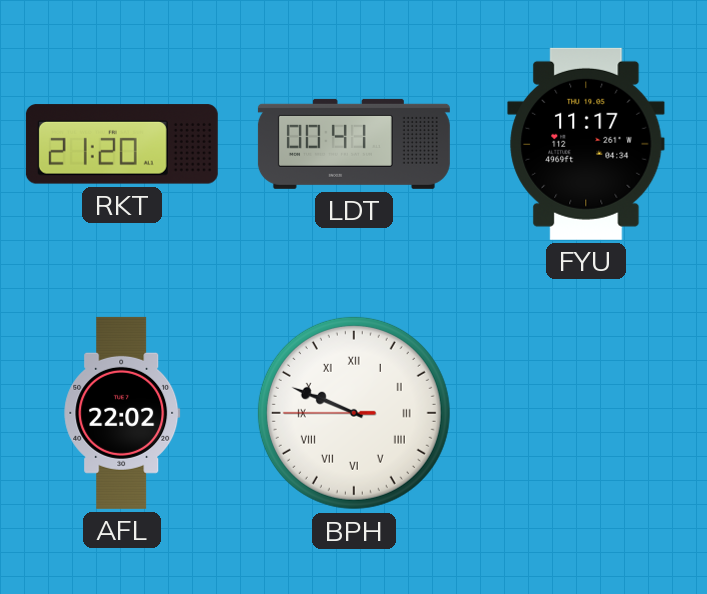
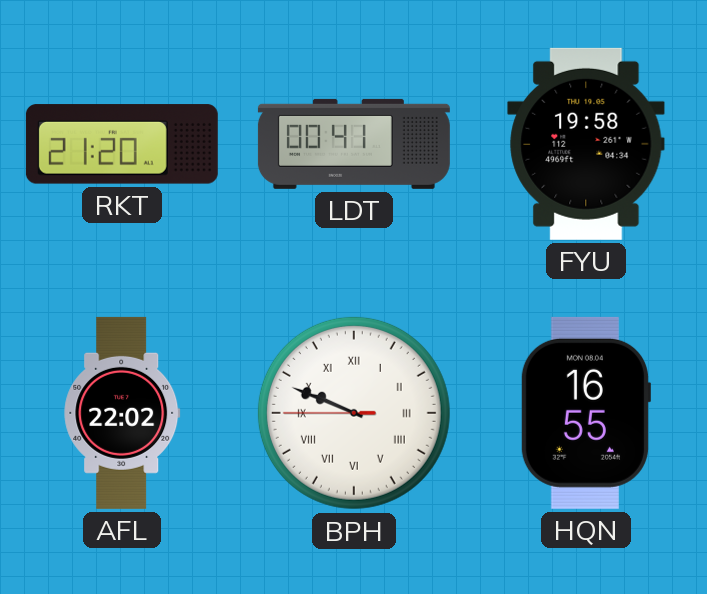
FYU: 11:17 -> 19:58 (586, 144)
HQN: none -> 16:55 (585, 413)
